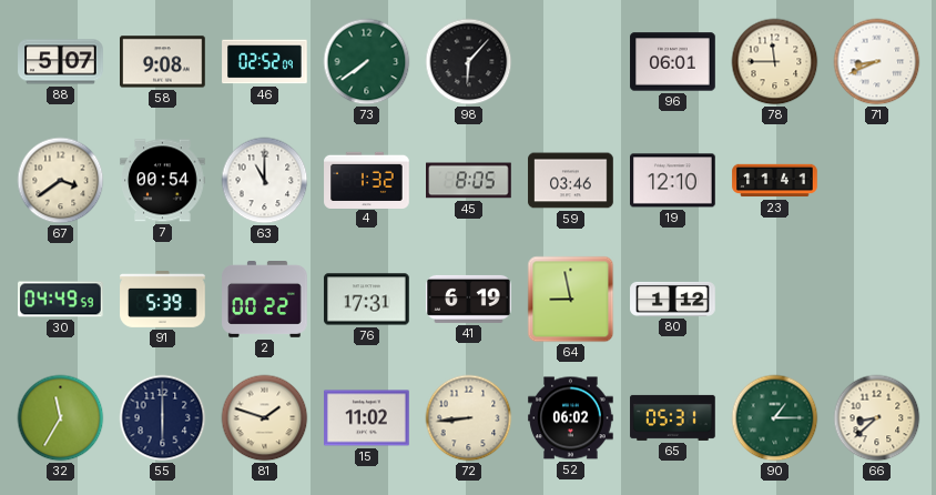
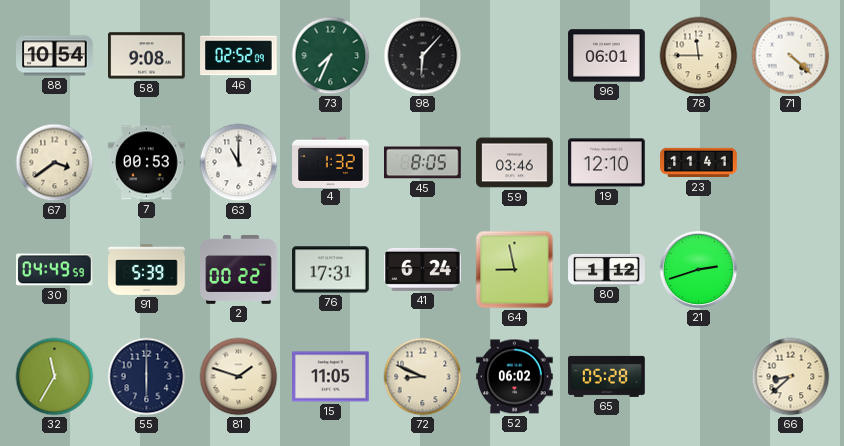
88: 5:07 -> 10:54 (55, 56)
73: 7:39 -> 7:34 (331, 56)
71: 8:41 -> 4:22 (791, 56)
7: 00:54 -> 00:53 (147, 163)
41: 6:19 -> 6:24 (423, 269)
21: none -> 2:42 (699, 270)
15: 11:02 -> 11:05 (331, 377)
72: 8:44 -> 8:49 (423, 377)
65: 05:31 -> 05:28 (607, 376)
90: 1:15 -> none (775, 418)
